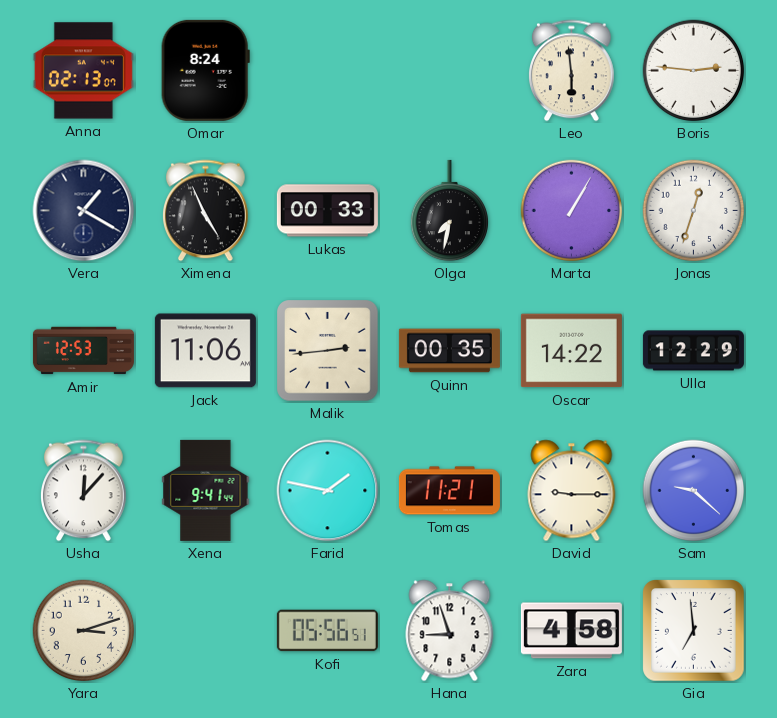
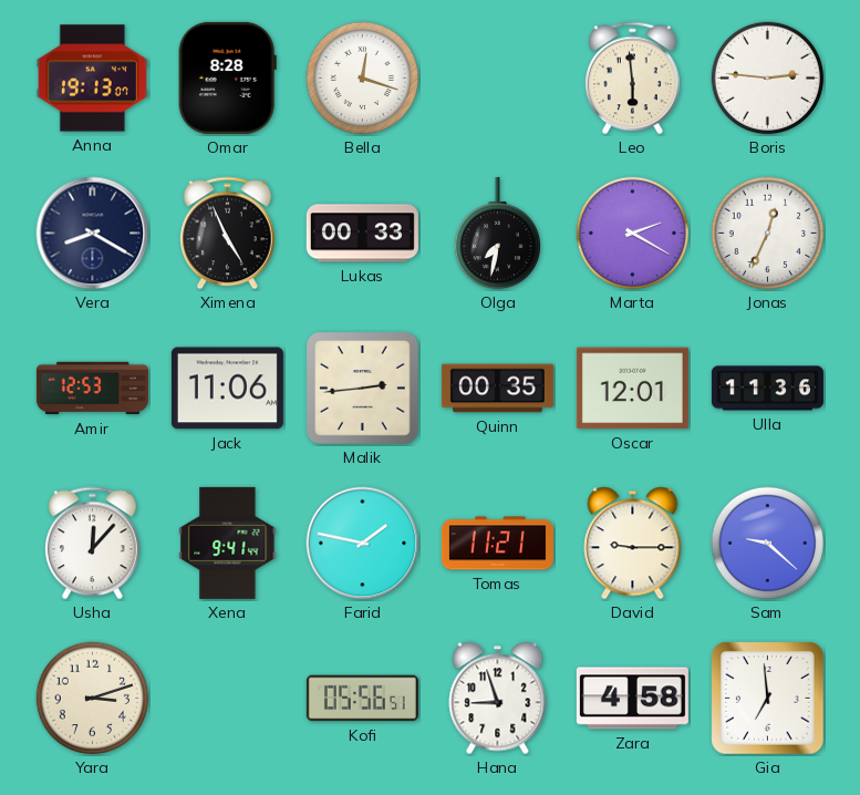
Anna: 02:13 -> 19:13 (92, 79)
Omar: 8:24 -> 8:28 (227, 78)
Bella: none -> 12:18 (363, 79)
Vera: 1:20 -> 8:20 (93, 234)
Marta: 1:05 -> 2:20 (633, 234)
Jonas: 12:33 -> 12:34 (768, 234)
Oscar: 14:22 -> 12:01 (632, 389)
Ulla: 12:29 -> 11:36 (767, 389)
